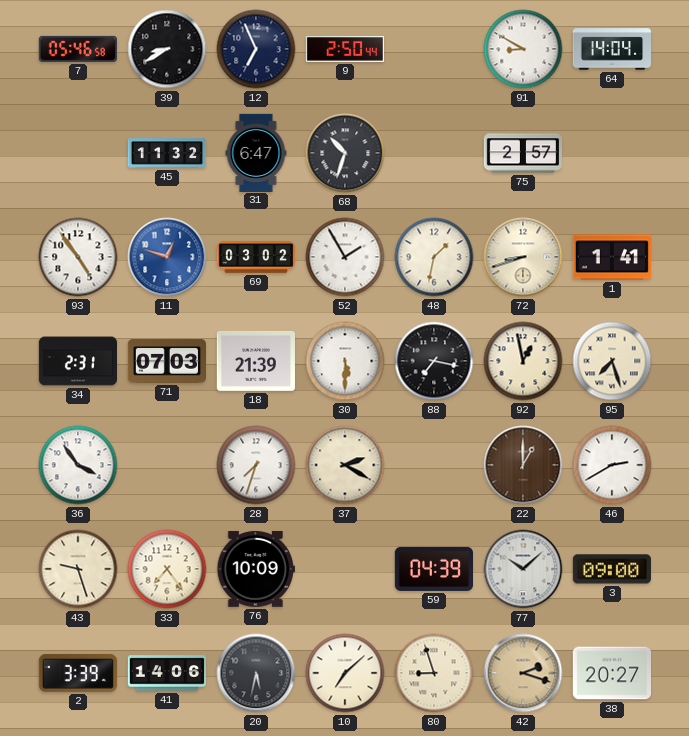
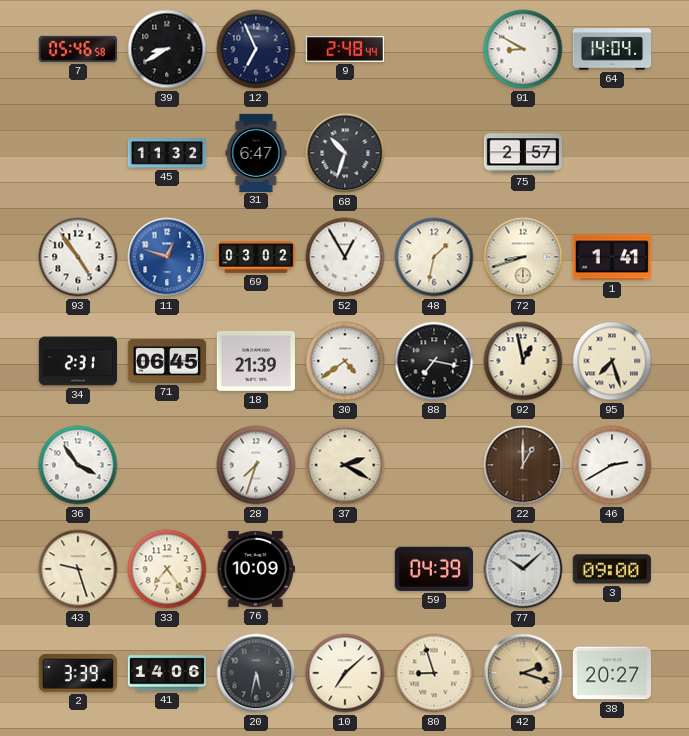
9: 2:50 -> 2:48 (344, 49)
52: 1:55 -> 12:55 (345, 257)
71: 07:03 -> 06:45 (166, 361)
30: 5:30 -> 4:39 (345, 361)
